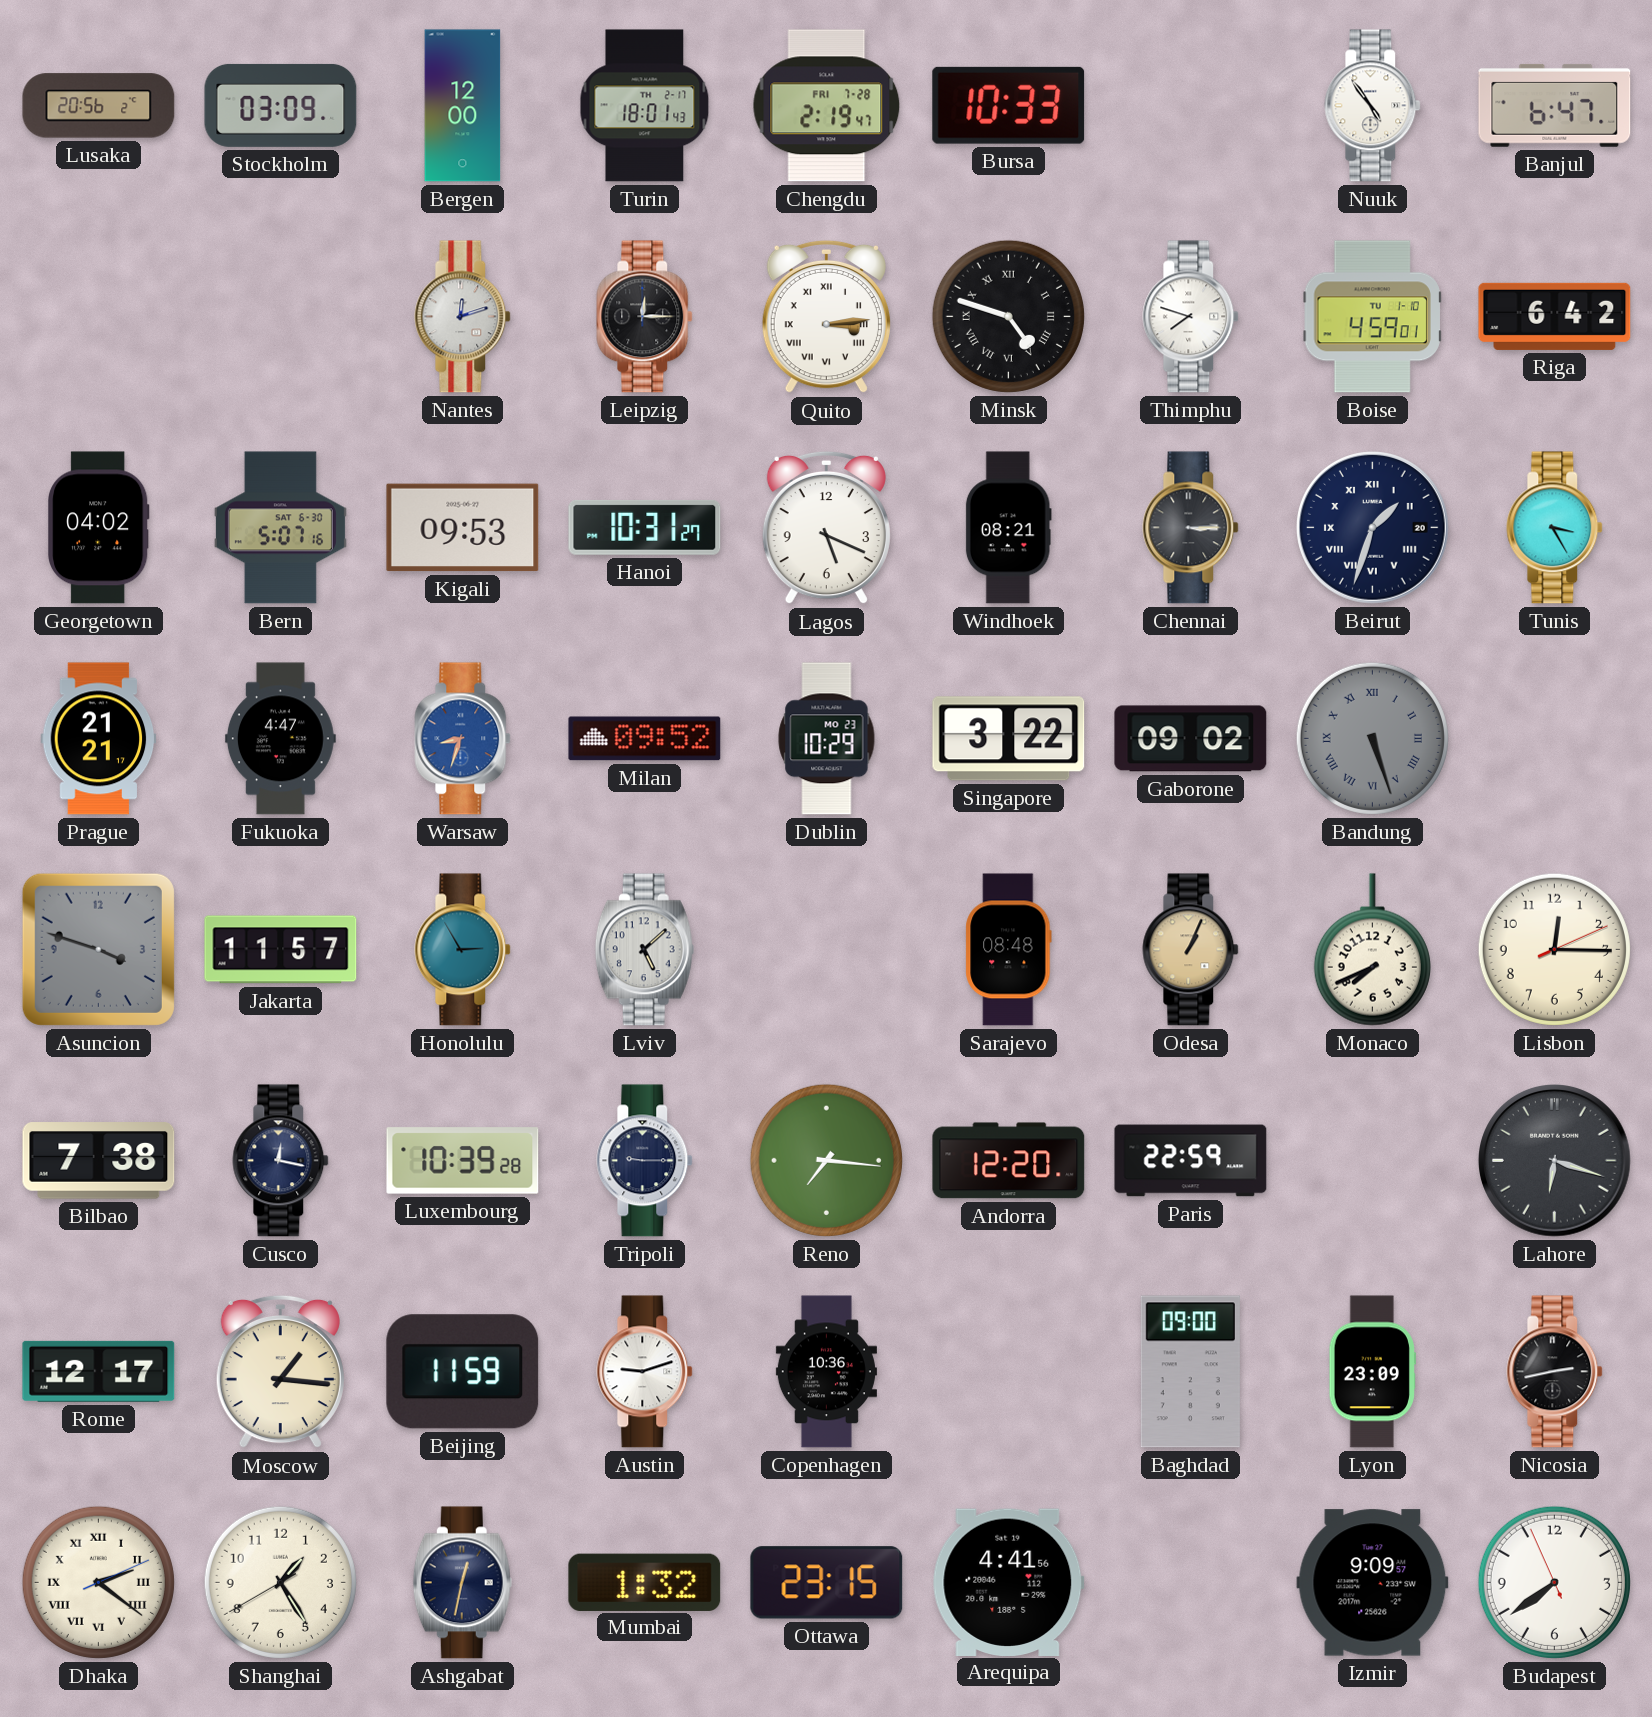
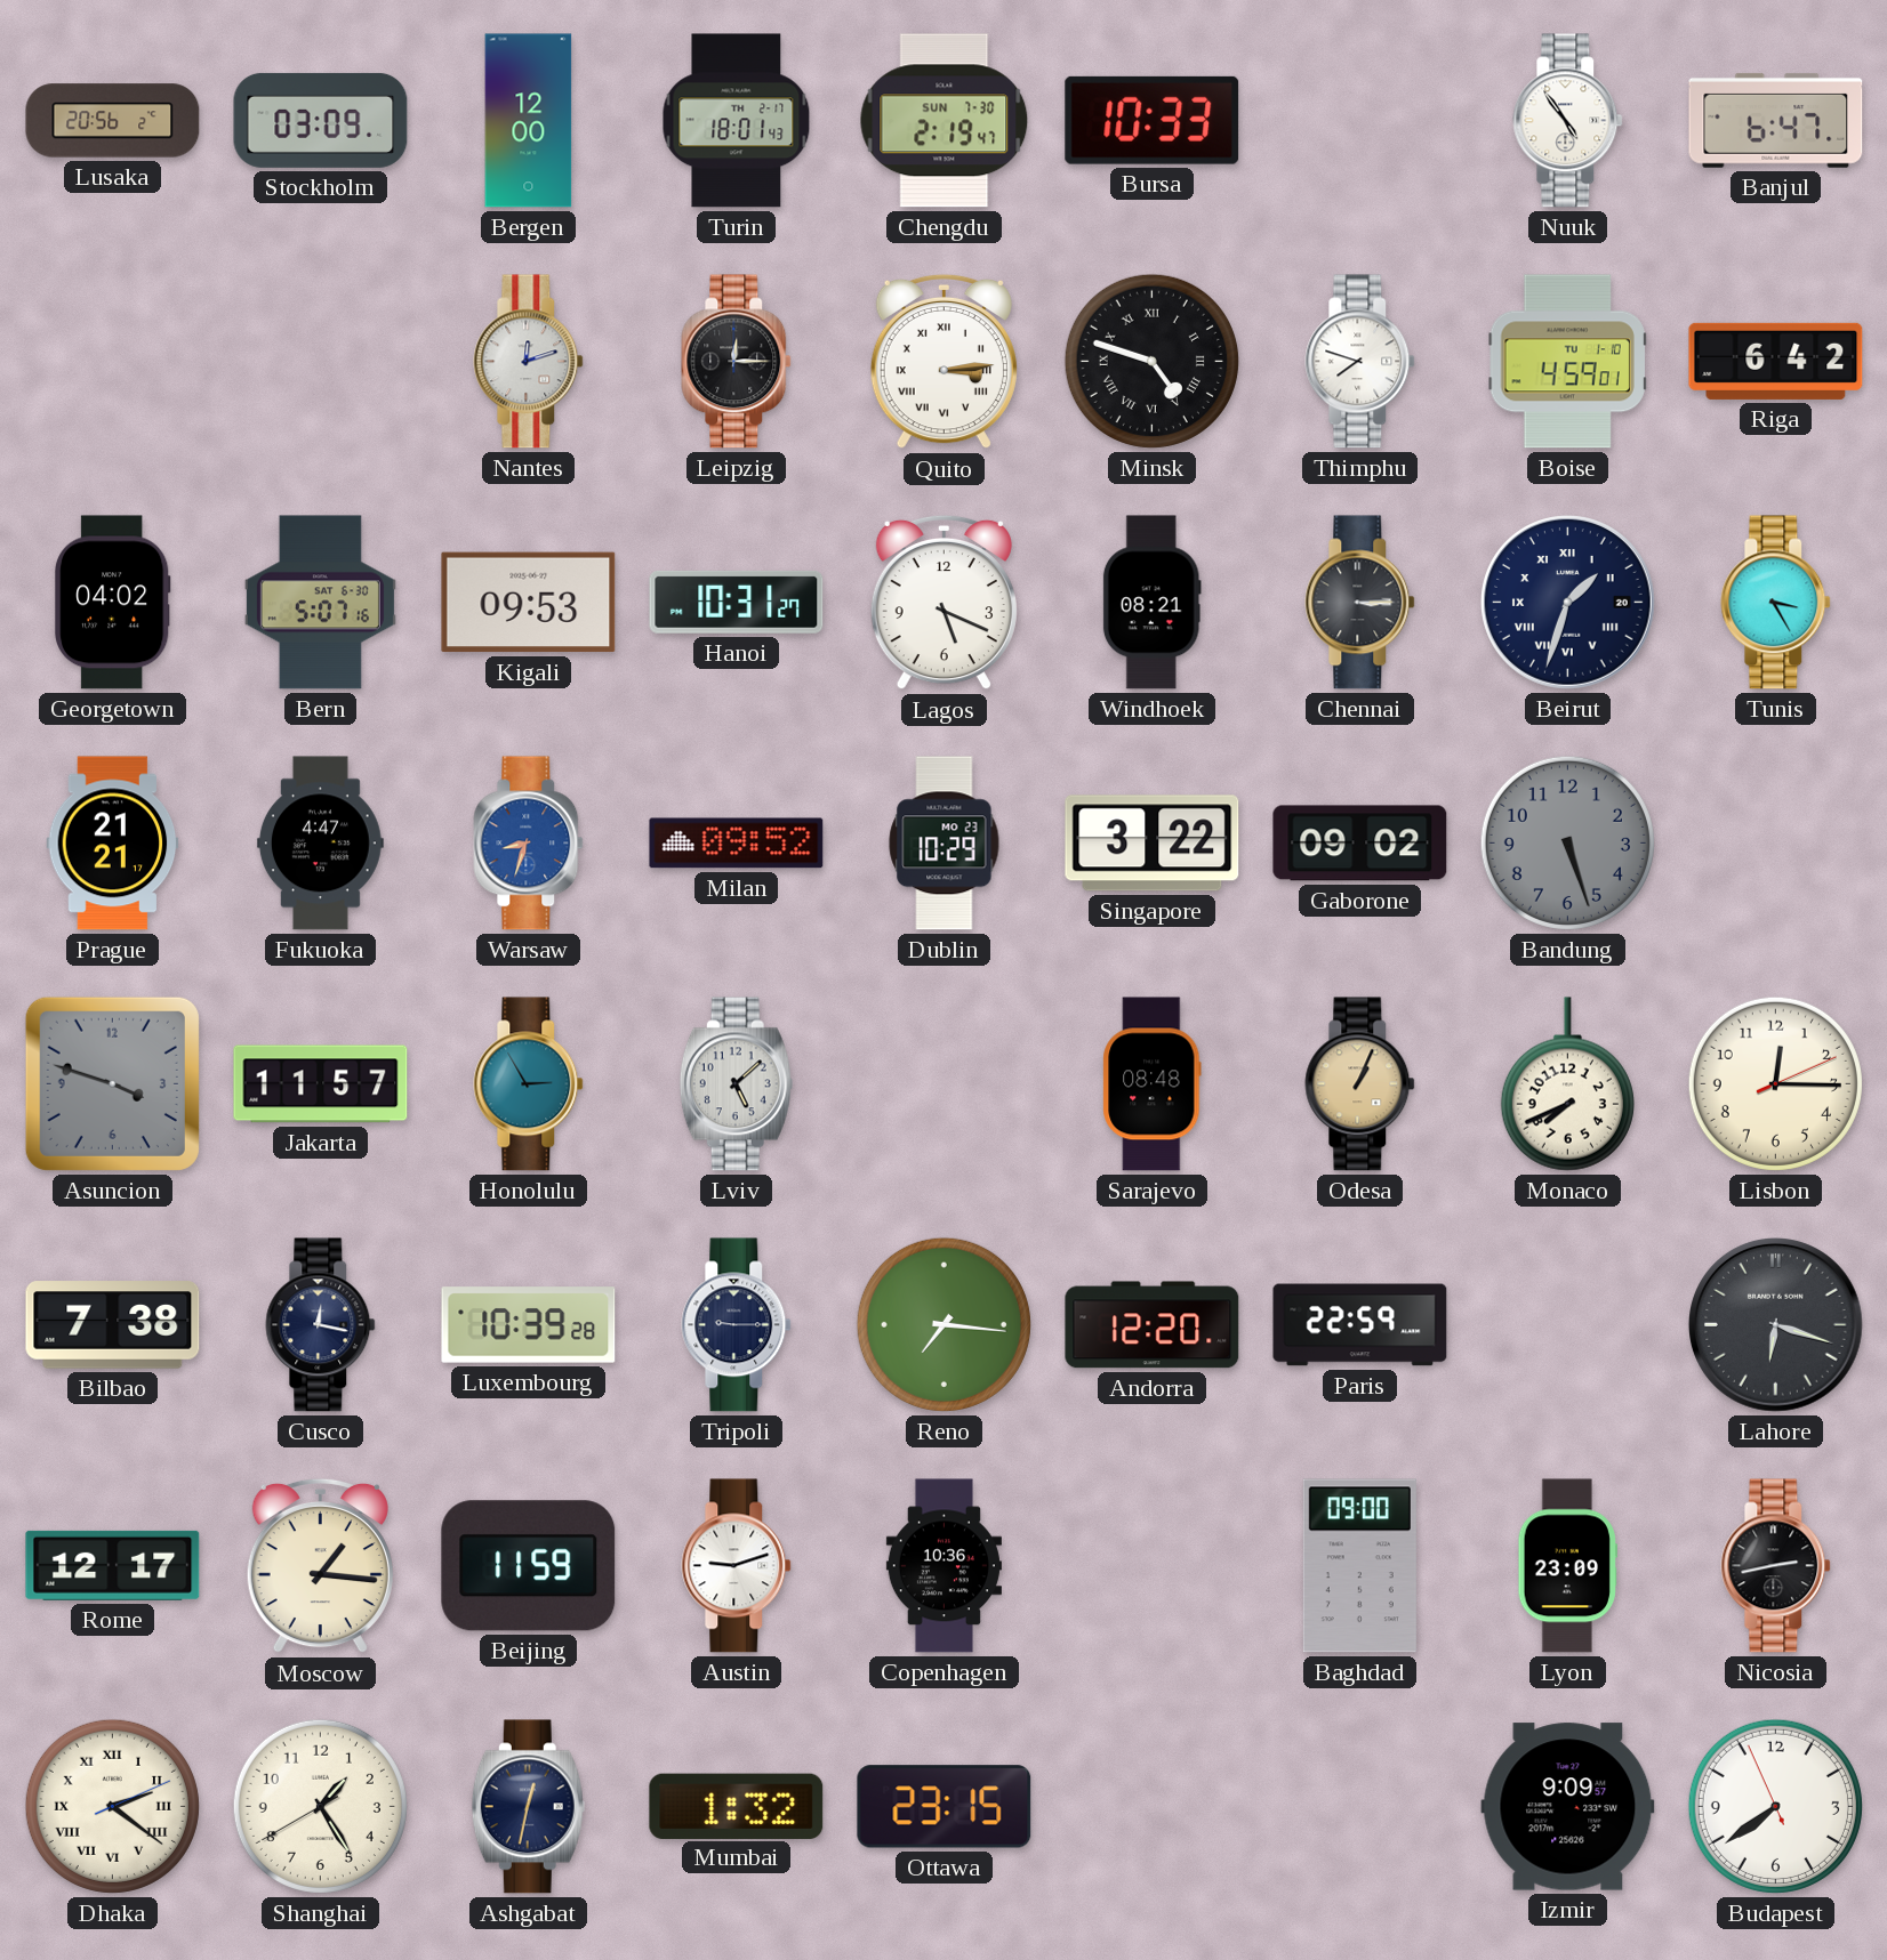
Chengdu date: FRI 7-28 -> SUN 7-30 (945, 121)
Bandung numerals: Roman -> Arabic (1567, 842)
Arequipa: 4:41 -> none (1008, 1582)
